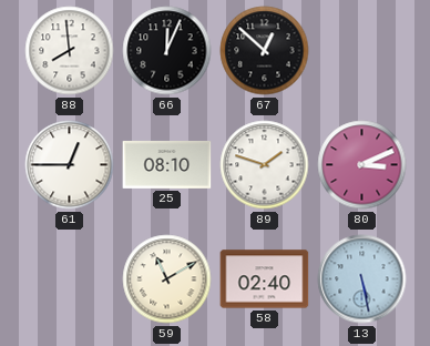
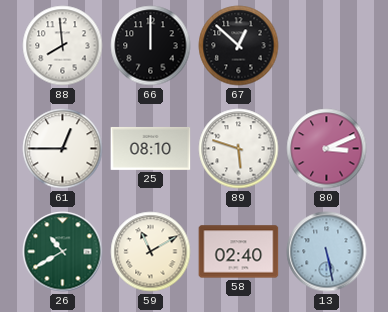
66: 12:04 -> 12:00 (151, 46)
89: 1:48 -> 5:48 (239, 149)
26: none -> 10:40 (63, 252)
